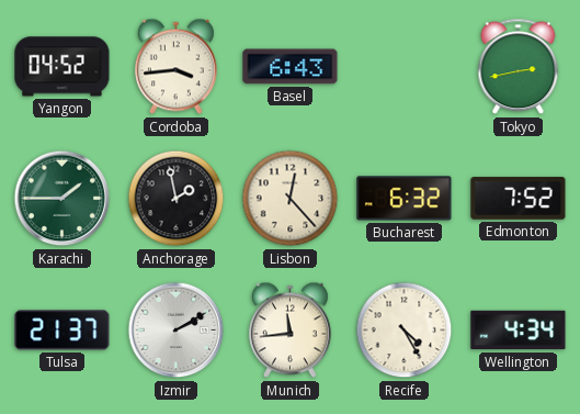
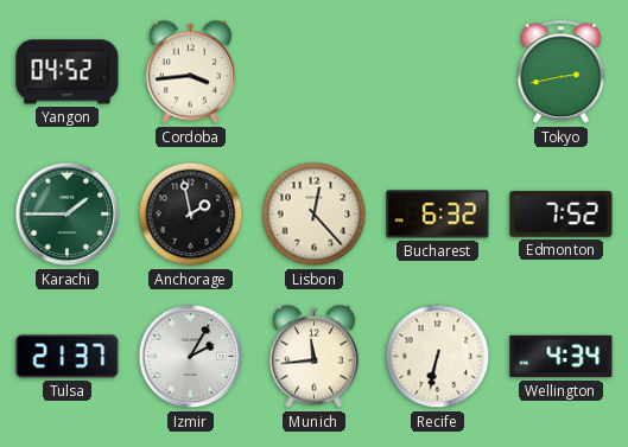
Basel: 6:43 -> none (291, 67)
Izmir: 2:10 -> 2:05 (191, 357)
Recife: 4:25 -> 6:32 (438, 357)
